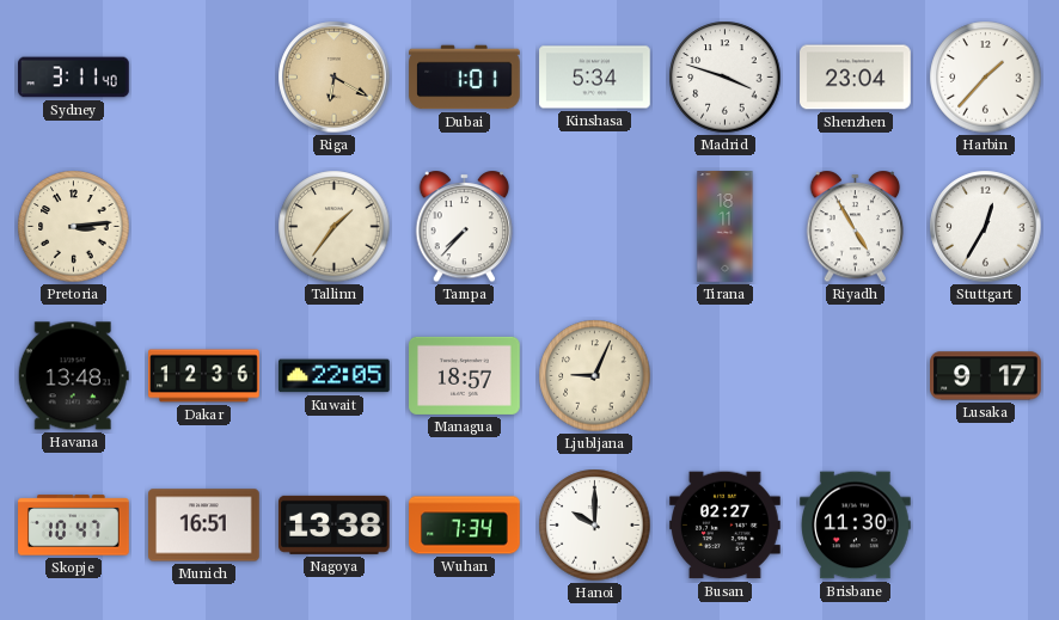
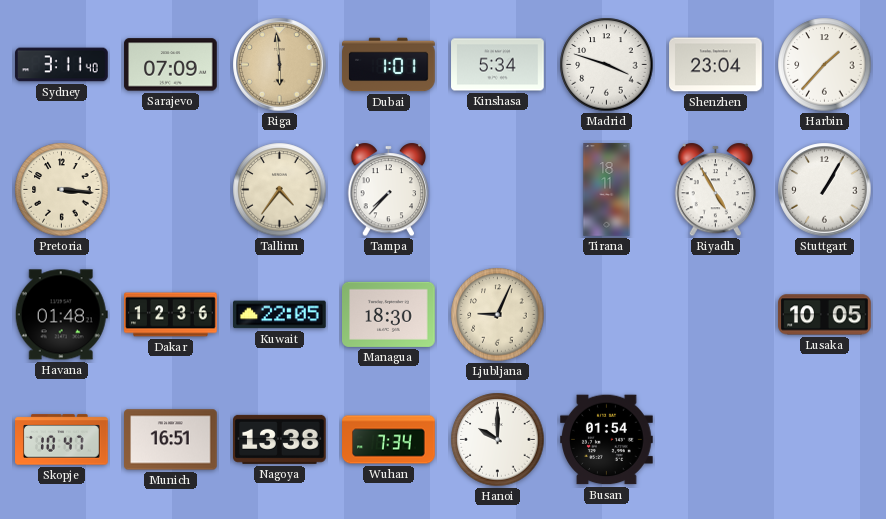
Sarajevo: none -> 07:09 (171, 65)
Riga: 6:20 -> 5:59 (280, 65)
Pretoria: 3:14 -> 3:16 (62, 190)
Tallinn: 1:36 -> 4:36 (280, 190)
Stuttgart: 12:35 -> 1:05 (825, 190)
Havana: 13:48 -> 01:48 (61, 315)
Managua: 18:57 -> 18:30 (389, 314)
Lusaka: 9:17 -> 10:05 (825, 315)
Busan: 02:27 -> 01:54 (607, 440)
Brisbane: 11:30 -> none (856, 526)
